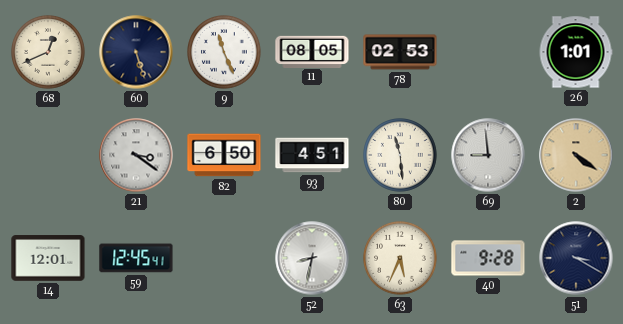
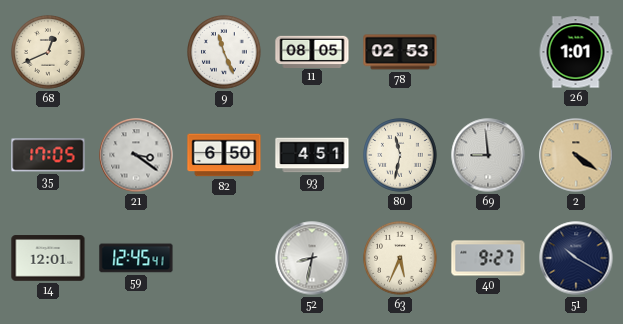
60: 5:27 -> none (136, 52)
35: none -> 17:05 (48, 155)
80: 11:29 -> 11:32 (400, 155)
40: 9:28 -> 9:27 (488, 258)
51: 3:20 -> 10:20 (576, 258)
